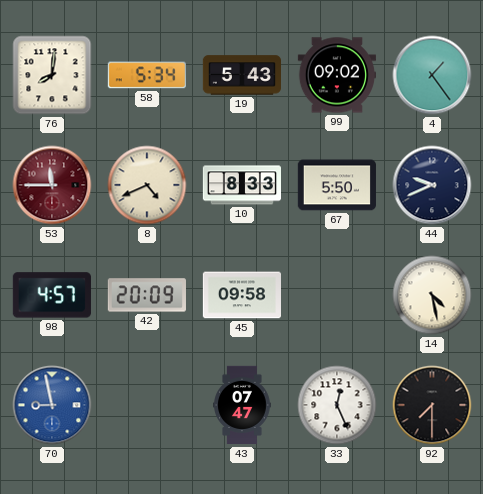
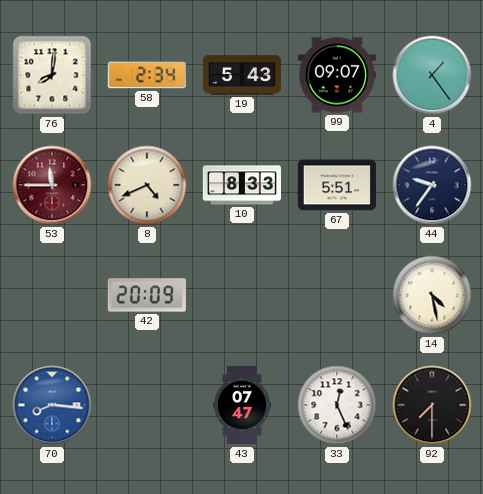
58: 5:34 -> 2:34 (147, 75)
99: 09:02 -> 09:07 (336, 75)
67: 5:50 -> 5:51 (336, 185)
44: 9:41 -> 9:36 (432, 185)
98: 4:57 -> none (52, 295)
45: 09:58 -> none (241, 295)
70: 8:58 -> 8:16 (52, 405)
